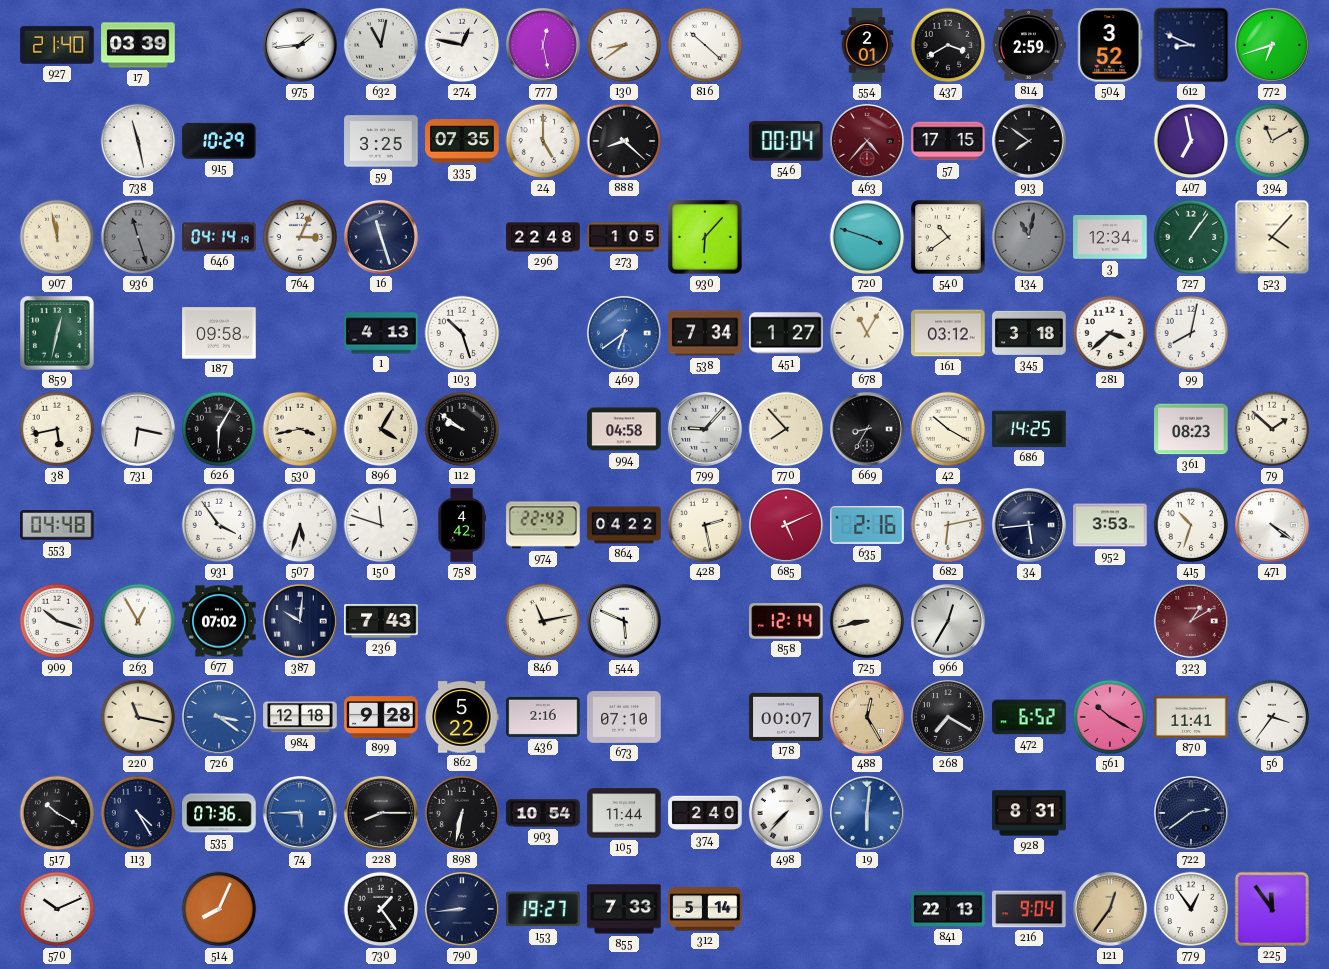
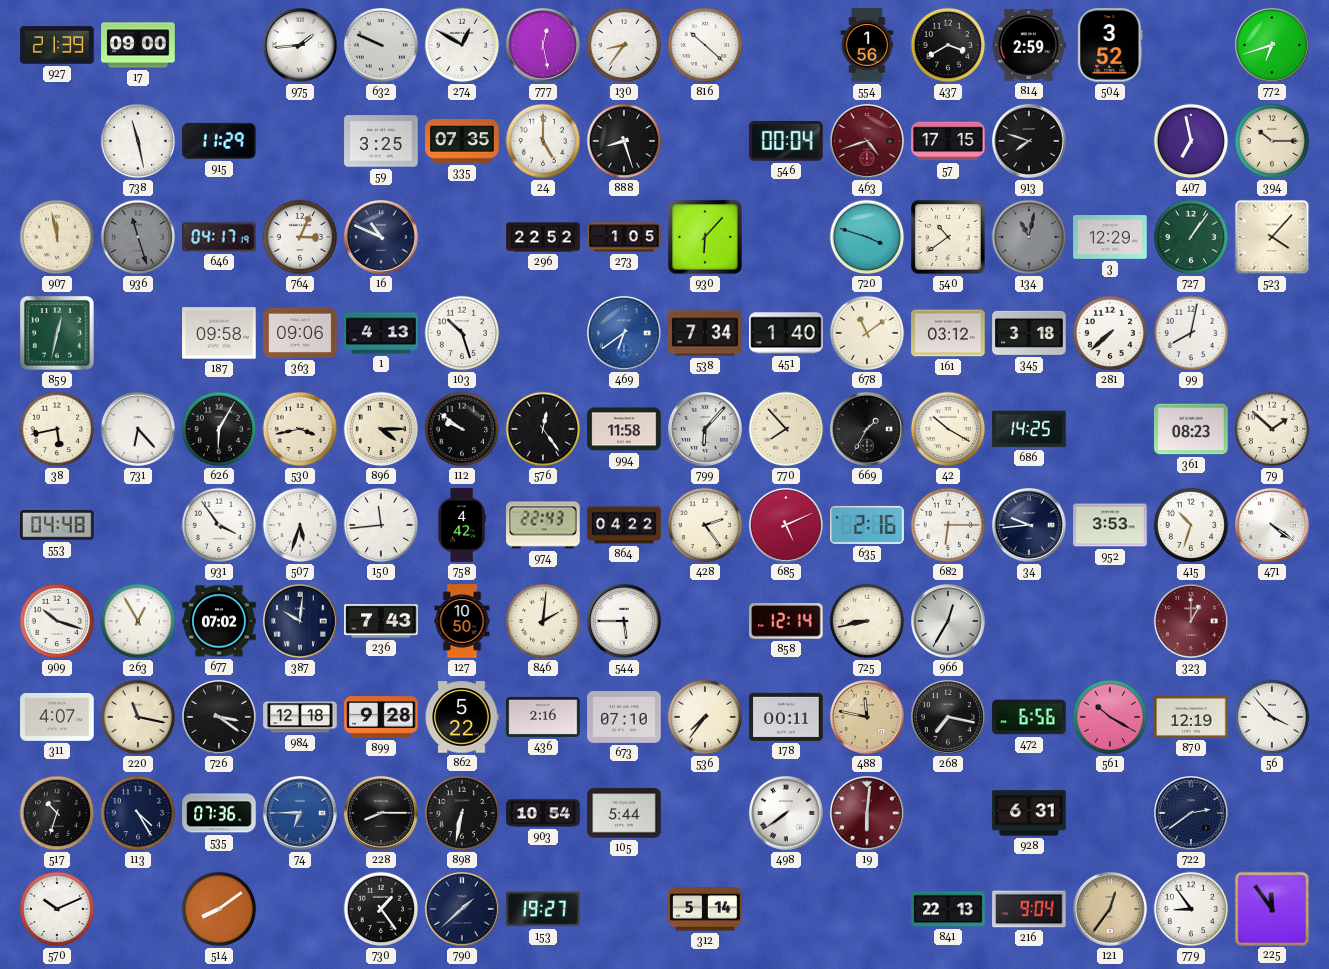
927: 21:40 -> 21:39 (57, 45)
17: 03:39 -> 09:00 (138, 45)
632: 11:02 -> 9:49 (381, 45)
274: 12:47 -> 12:50 (462, 45)
130: 8:39 -> 8:36 (624, 45)
554: 2:01 -> 1:56 (867, 45)
612: 8:49 -> none (1191, 45)
915: 10:29 -> 11:29 (219, 141)
888: 8:22 -> 8:27 (624, 141)
463: 4:37 -> 4:42 (867, 141)
913: 7:51 -> 7:48 (1029, 141)
394: 11:10 -> 10:15 (1272, 141)
646: 04:14 -> 04:17 (219, 237)
16: 11:27 -> 10:49 (381, 237)
296: 22:48 -> 22:52 (543, 237)
3: 12:34 -> 12:29 (1110, 237)
363: none -> 09:06 (300, 333)
451: 1:27 -> 1:40 (786, 333)
678: 11:05 -> 11:09 (867, 333)
281: 3:38 -> 7:38 (1110, 333)
731: 6:17 -> 6:23 (138, 429)
896: 4:05 -> 4:15 (381, 429)
576: none -> 12:24 (543, 429)
994: 04:58 -> 11:58 (624, 429)
799: 9:07 -> 6:07 (705, 429)
669: 8:35 -> 1:35 (867, 429)
150: 11:48 -> 11:44 (381, 525)
428: 2:28 -> 2:24 (705, 525)
682: 6:13 -> 6:15 (948, 525)
34: 5:44 -> 9:44 (1029, 525)
127: none -> 10:50 (462, 621)
846: 11:13 -> 2:01 (543, 621)
544: 5:49 -> 5:45 (624, 621)
323: 1:10 -> 1:00 (1191, 621)
311: none -> 4:07 (57, 718)
726 dial: blue -> black (219, 717)
536: none -> 7:36 (705, 717)
178: 00:07 -> 00:11 (786, 717)
488: 12:25 -> 11:47 (867, 717)
268: 7:20 -> 7:17 (948, 717)
472: 6:52 -> 6:56 (1029, 717)
870: 11:41 -> 12:19 (1191, 717)
56: 3:36 -> 3:53 (1272, 717)
517: 10:20 -> 10:33 (57, 813)
74: 5:45 -> 6:45 (300, 813)
105: 11:44 -> 5:44 (624, 813)
374: 2:40 -> none (705, 813)
498: 7:37 -> 7:39 (786, 813)
19 dial: blue -> burgundy (867, 813)
928: 8:31 -> 6:31 (1029, 813)
514: 8:04 -> 8:09 (219, 909)
790: 8:44 -> 1:38 (462, 909)
855: 7:33 -> none (624, 909)
779: 12:54 -> 8:54 (1191, 909)
